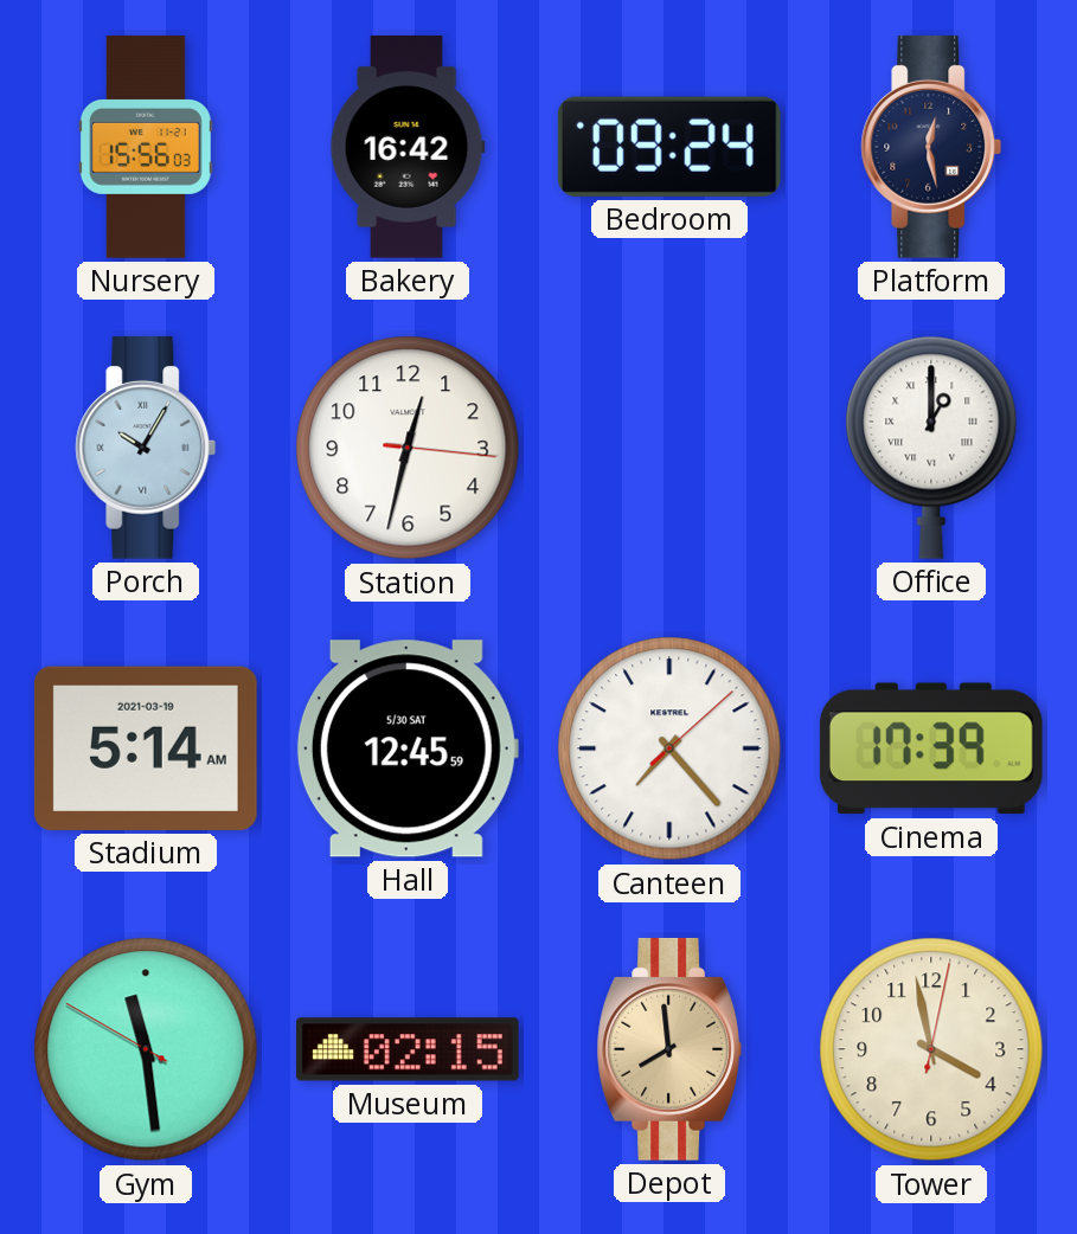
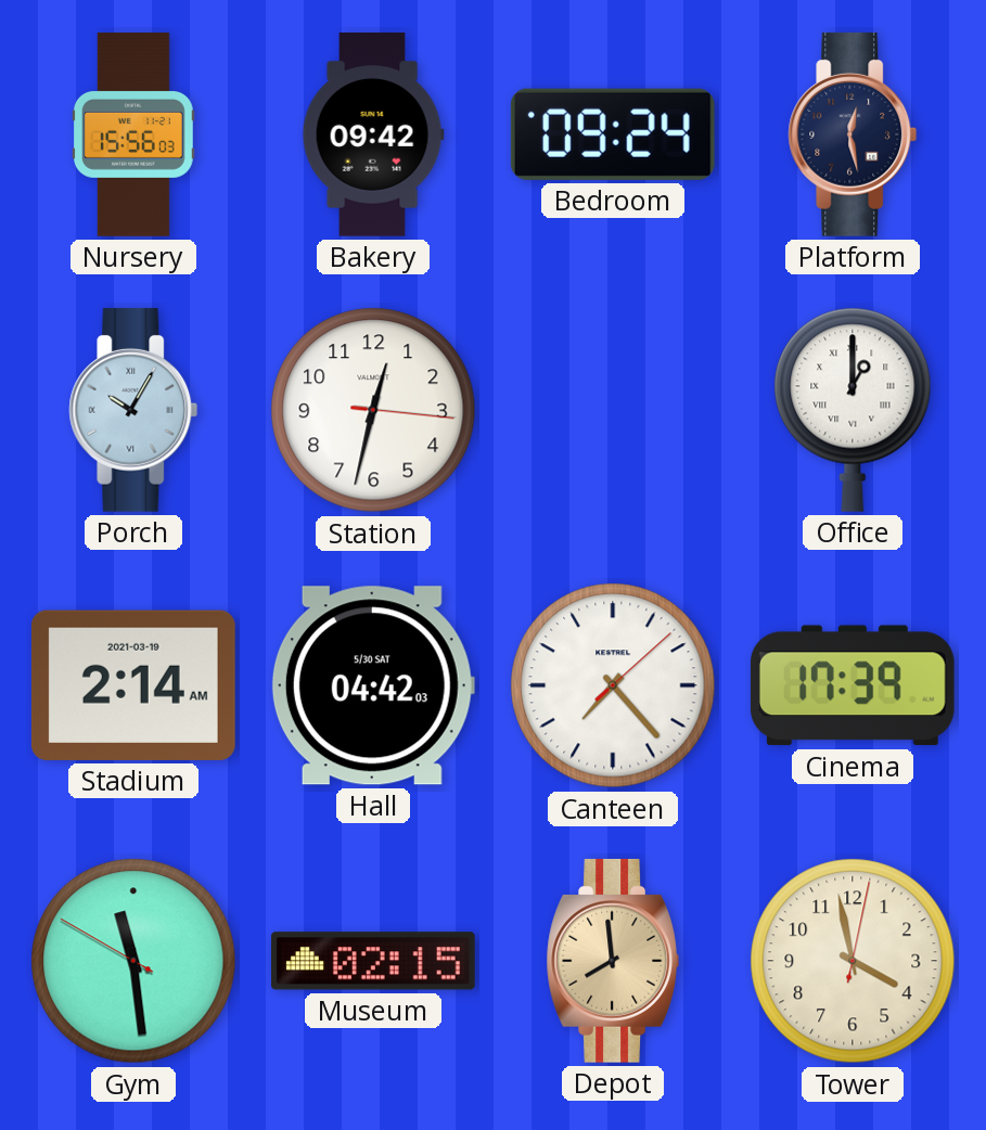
Bakery: 16:42 -> 09:42 (373, 136)
Stadium: 5:14 -> 2:14 (133, 685)
Hall: 12:45 -> 04:42 (373, 685)
